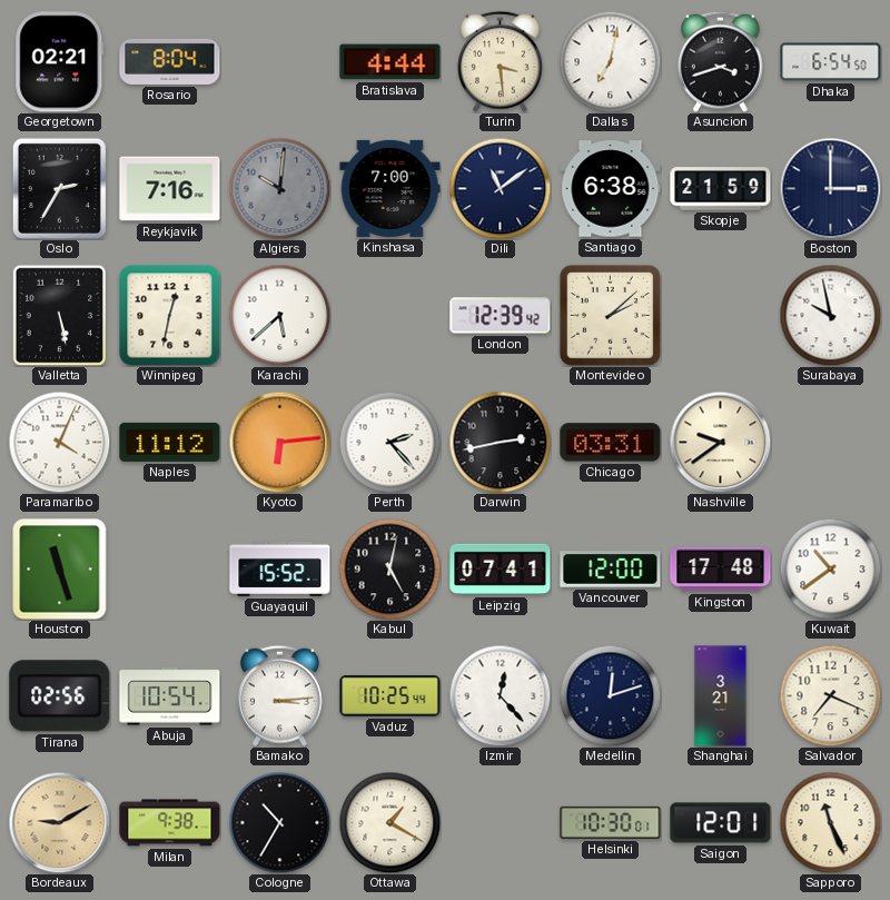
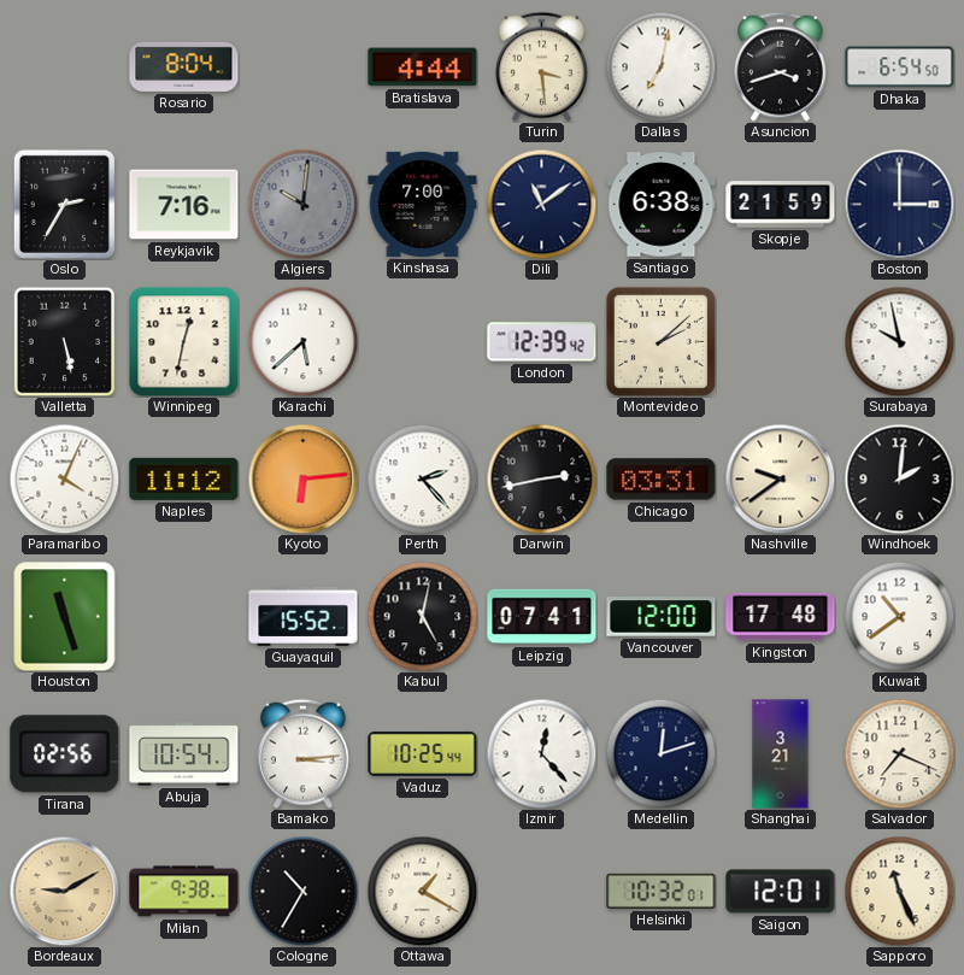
Georgetown: 02:21 -> none (60, 62)
Windhoek: none -> 2:01 (899, 478)
Helsinki: 10:30 -> 10:32 (662, 891)
